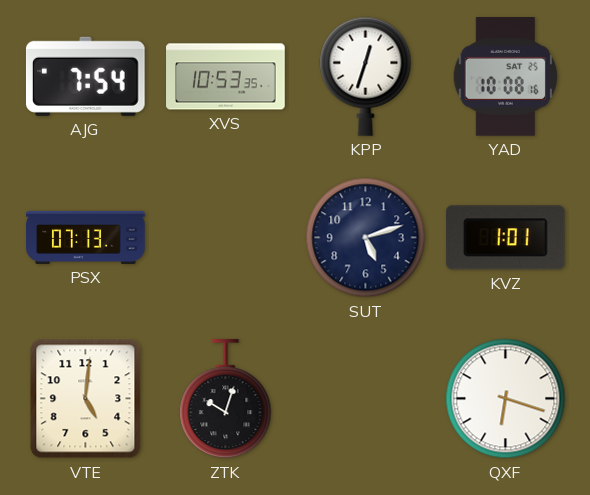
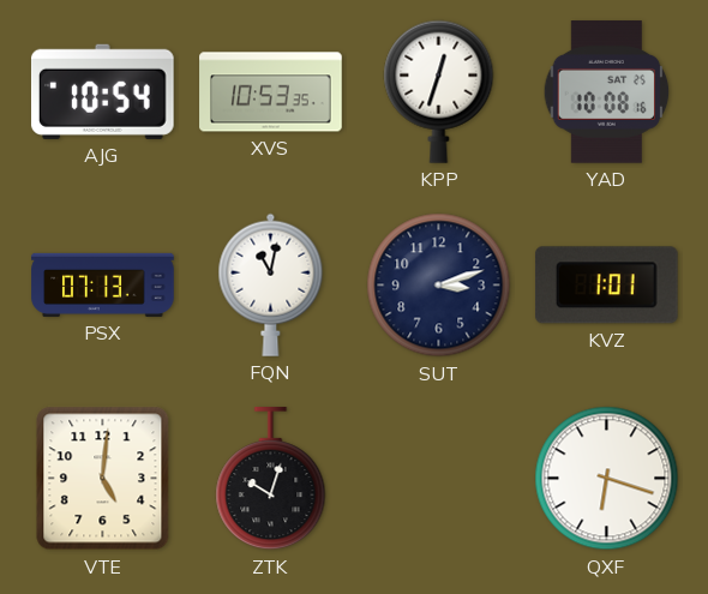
AJG: 7:54 -> 10:54 (102, 91)
FQN: none -> 11:02 (271, 284)
SUT: 5:12 -> 3:12 (439, 286)
